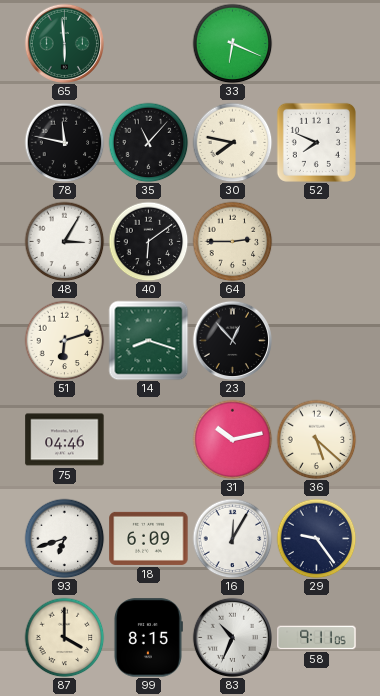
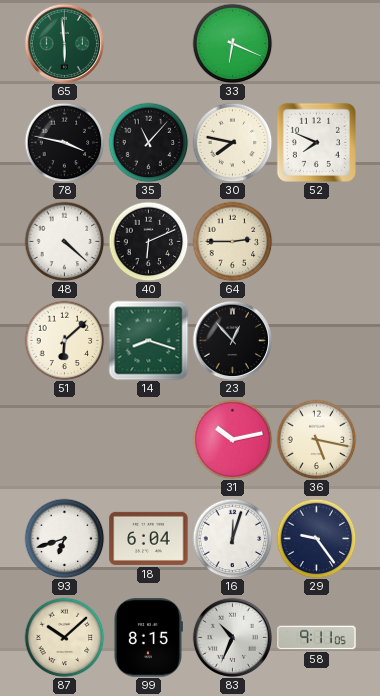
78: 11:47 -> 3:47 (64, 142)
48: 3:05 -> 4:22 (64, 241)
40: 6:09 -> 6:11 (148, 241)
51: 6:12 -> 6:08 (64, 340)
75: 04:46 -> none (65, 440)
36: 5:22 -> 5:17 (316, 439)
18: 6:09 -> 6:04 (149, 538)
16: 12:05 -> 12:03 (232, 538)
87: 4:00 -> 10:08 (64, 637)
